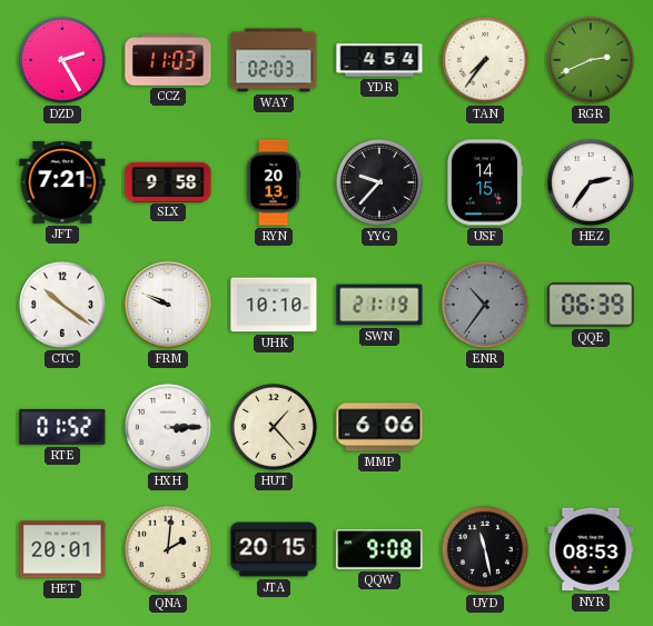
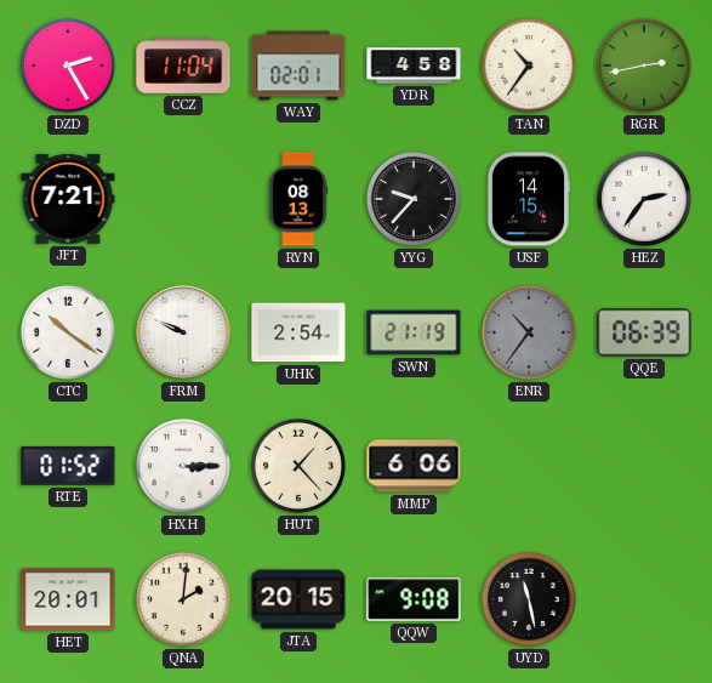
CCZ: 11:03 -> 11:04 (183, 66)
WAY: 02:03 -> 02:01 (298, 66)
YDR: 4:54 -> 4:58 (414, 66)
TAN: 7:36 -> 10:36 (529, 66)
RGR: 2:41 -> 2:43 (644, 66)
SLX: 9:58 -> none (168, 181)
RYN: 20:13 -> 08:13 (298, 199)
UHK: 10:10 -> 2:54 (298, 332)
NYR: 08:53 -> none (591, 549)
